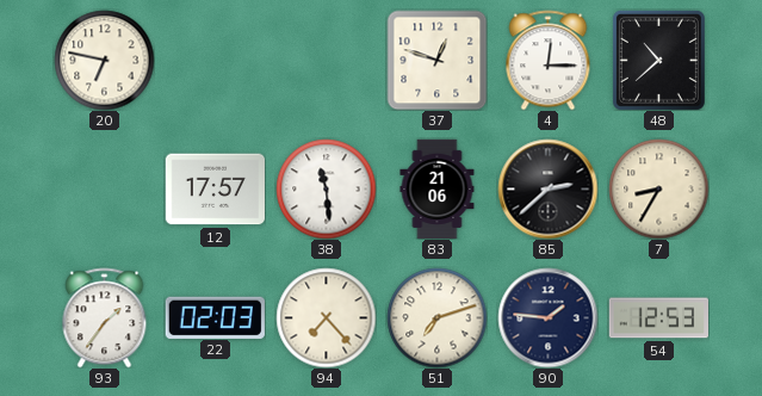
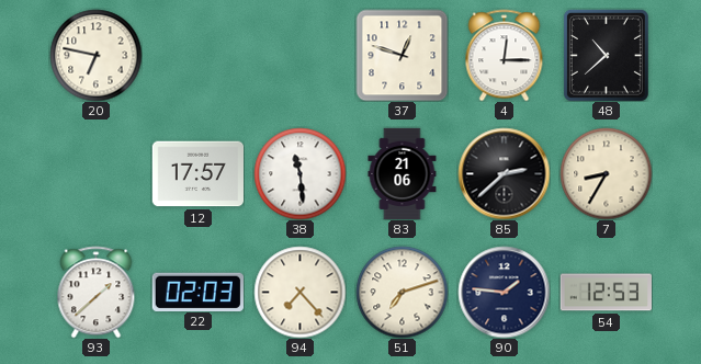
93: 1:36 -> 1:38 (97, 292)
